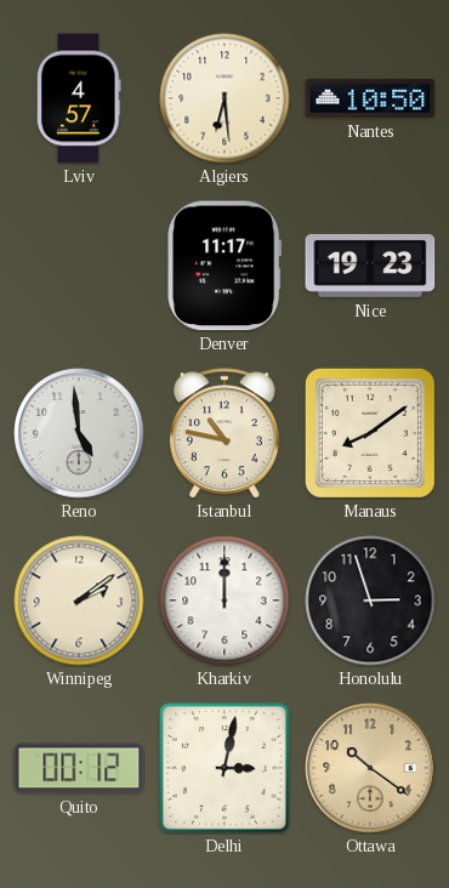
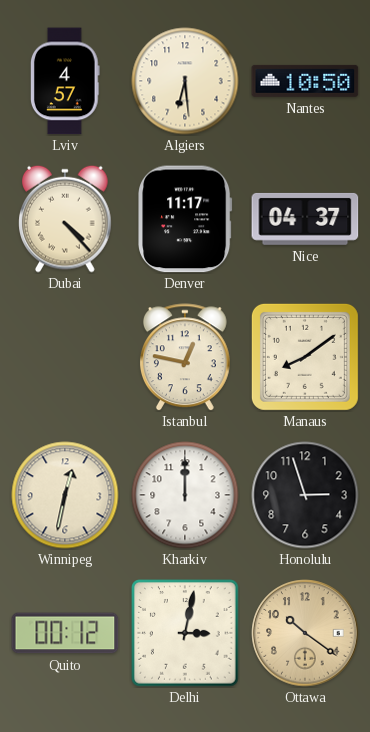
Dubai: none -> 4:23 (65, 219)
Nice: 19:23 -> 04:37 (305, 219)
Reno: 4:59 -> none (79, 433)
Istanbul: 10:47 -> 12:47 (185, 357)
Winnipeg: 2:09 -> 12:32 (65, 495)
